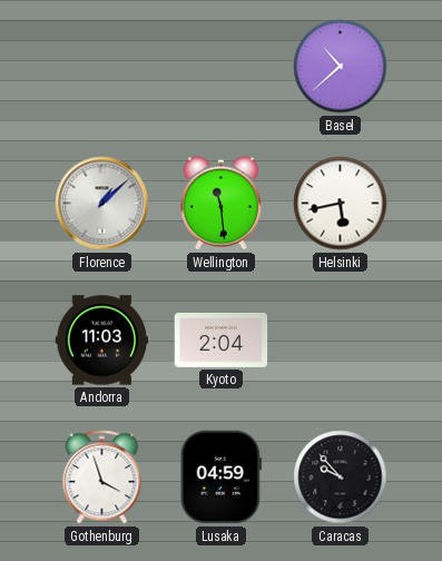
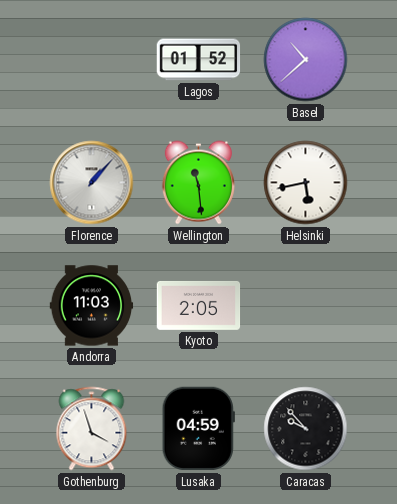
Lagos: none -> 01:52 (199, 60)
Florence: 1:08 -> 1:07 (92, 183)
Kyoto: 2:04 -> 2:05 (199, 305)
